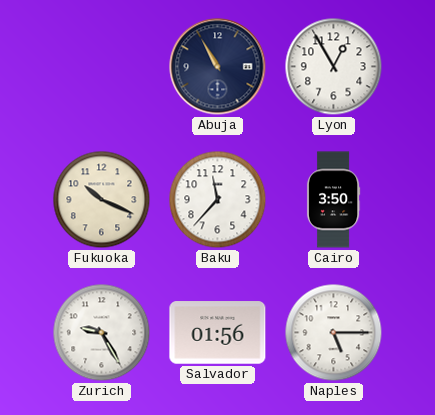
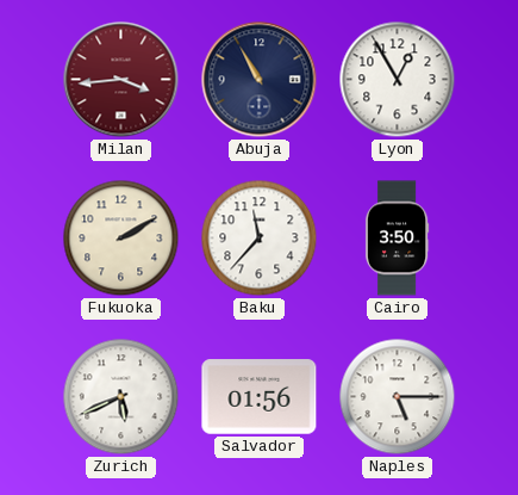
Milan: none -> 3:44 (121, 80)
Fukuoka: 10:19 -> 2:10 (121, 239)
Zurich: 9:25 -> 5:41 (121, 397)
